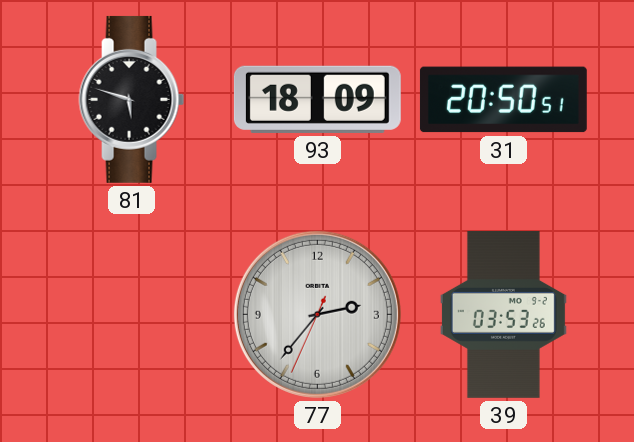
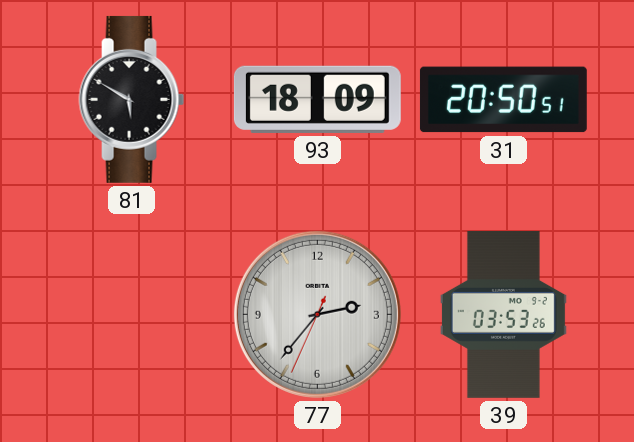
81: 5:48 -> 5:50 (132, 99)
